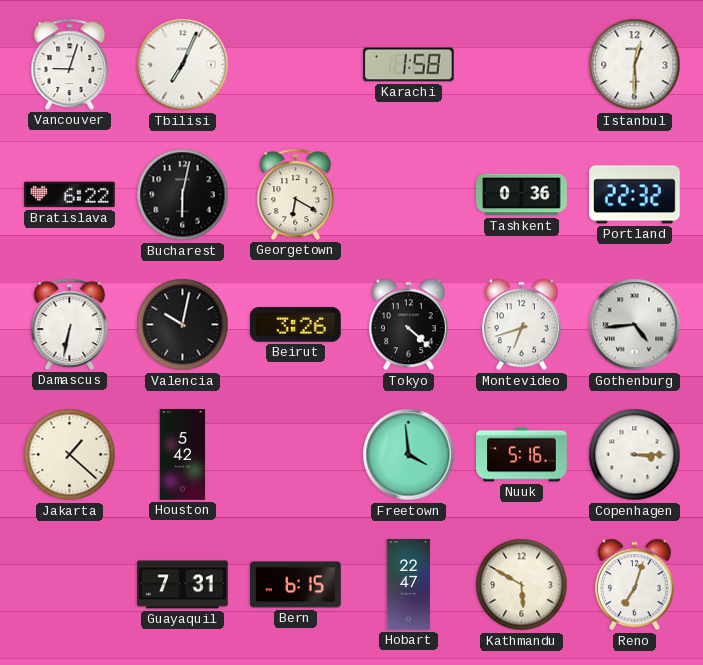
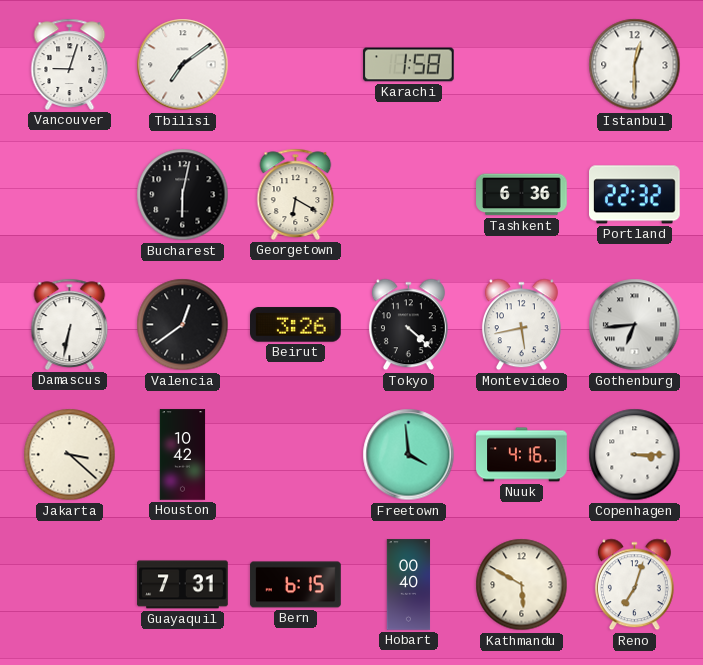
Tbilisi: 7:04 -> 7:09 (183, 65)
Bratislava: 6:22 -> none (70, 195)
Tashkent: 0:36 -> 6:36 (522, 195)
Valencia: 10:02 -> 12:39 (183, 325)
Montevideo: 6:42 -> 5:43 (521, 325)
Gothenburg: 4:44 -> 6:44 (635, 325)
Jakarta: 1:22 -> 3:22 (70, 455)
Houston: 5:42 -> 10:42 (183, 455)
Nuuk: 5:16 -> 4:16 (522, 455)
Hobart: 22:47 -> 00:40 (409, 585)
